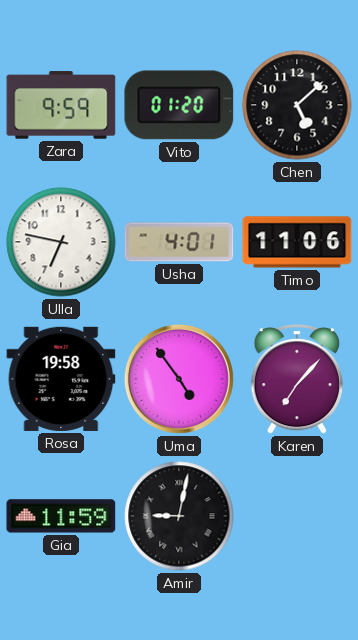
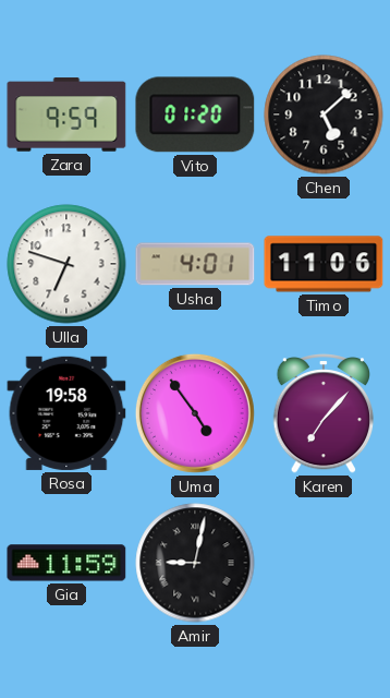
Ulla: 6:47 -> 6:48 (66, 264)
